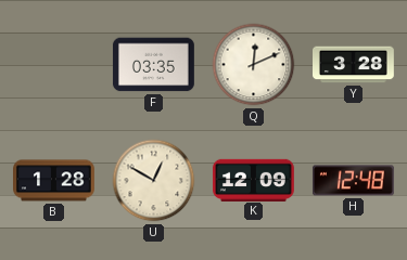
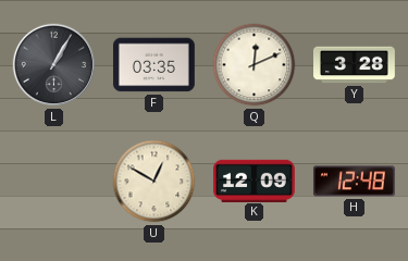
L: none -> 1:05 (54, 65)
B: 1:28 -> none (54, 181)
